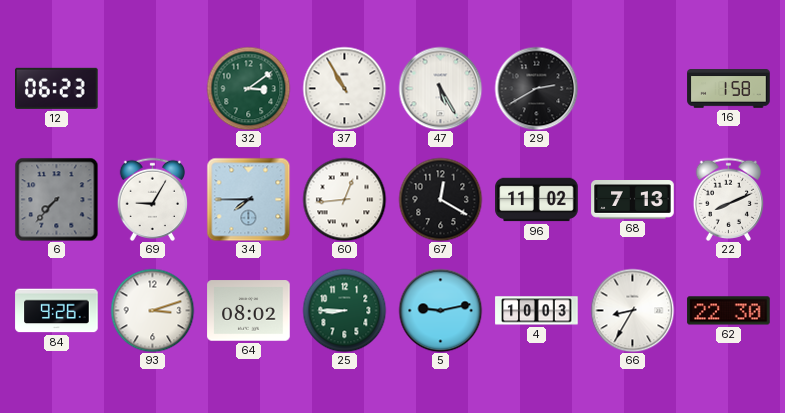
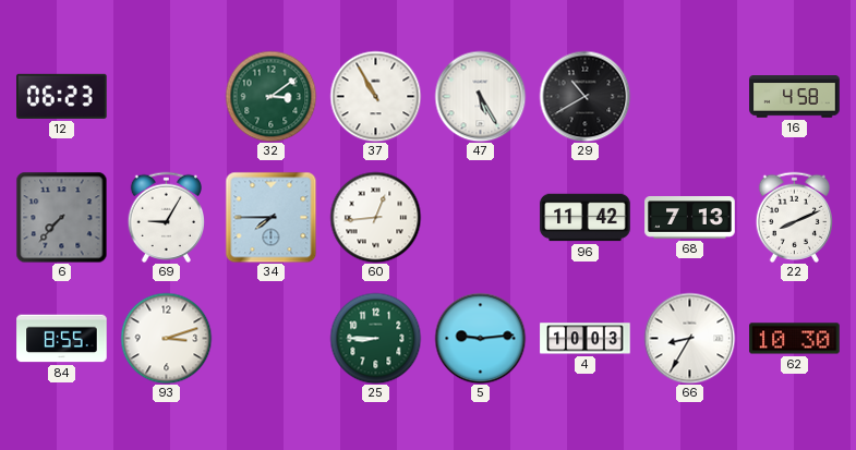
29: 2:40 -> 10:40 (584, 96)
16: 1:58 -> 4:58 (795, 97)
67: 12:20 -> none (440, 199)
96: 11:02 -> 11:42 (586, 218)
84: 9:26 -> 8:55 (62, 339)
64: 08:02 -> none (249, 311)
5: 9:13 -> 9:14 (480, 338)
62: 22:30 -> 10:30 (795, 339)
